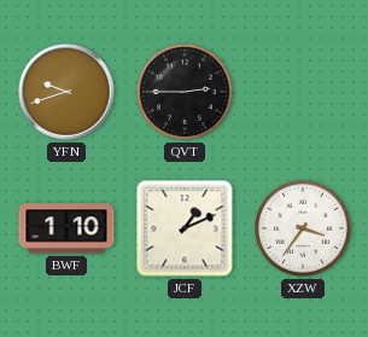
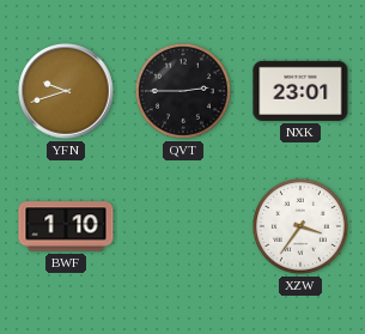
NXK: none -> 23:01 (300, 91)
JCF: 1:11 -> none (185, 228)
